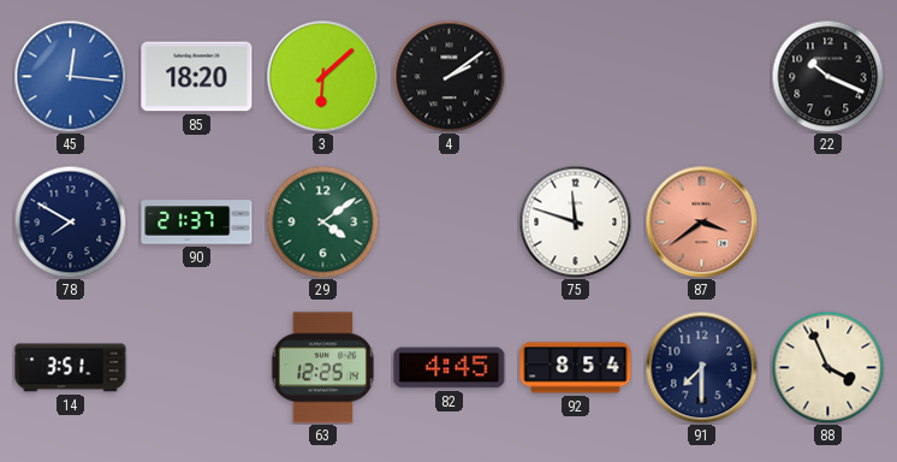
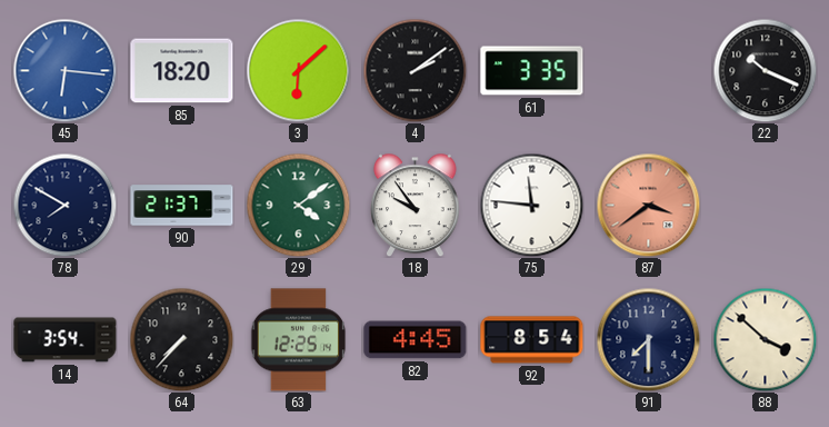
45: 12:16 -> 6:16 (64, 70)
61: none -> 3:35 (532, 71)
18: none -> 9:54 (416, 205)
75: 11:48 -> 11:46 (531, 205)
14: 3:51 -> 3:54 (66, 340)
64: none -> 7:37 (181, 339)
88: 3:56 -> 3:52 (765, 339)
